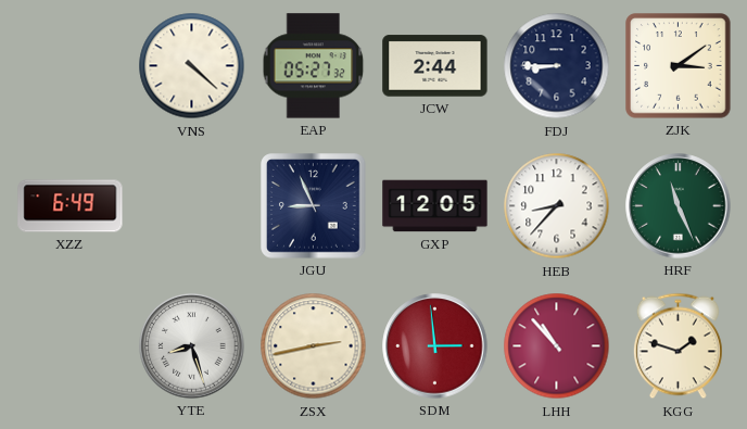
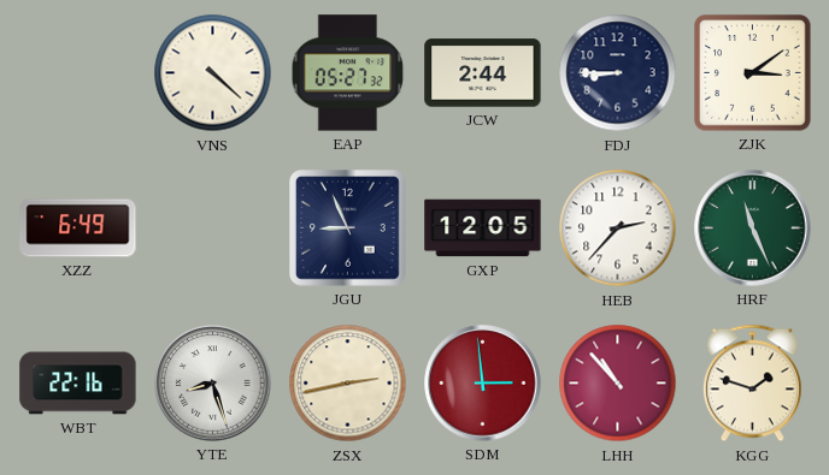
HEB: 8:37 -> 2:37 (618, 228)
WBT: none -> 22:16 (78, 384)
